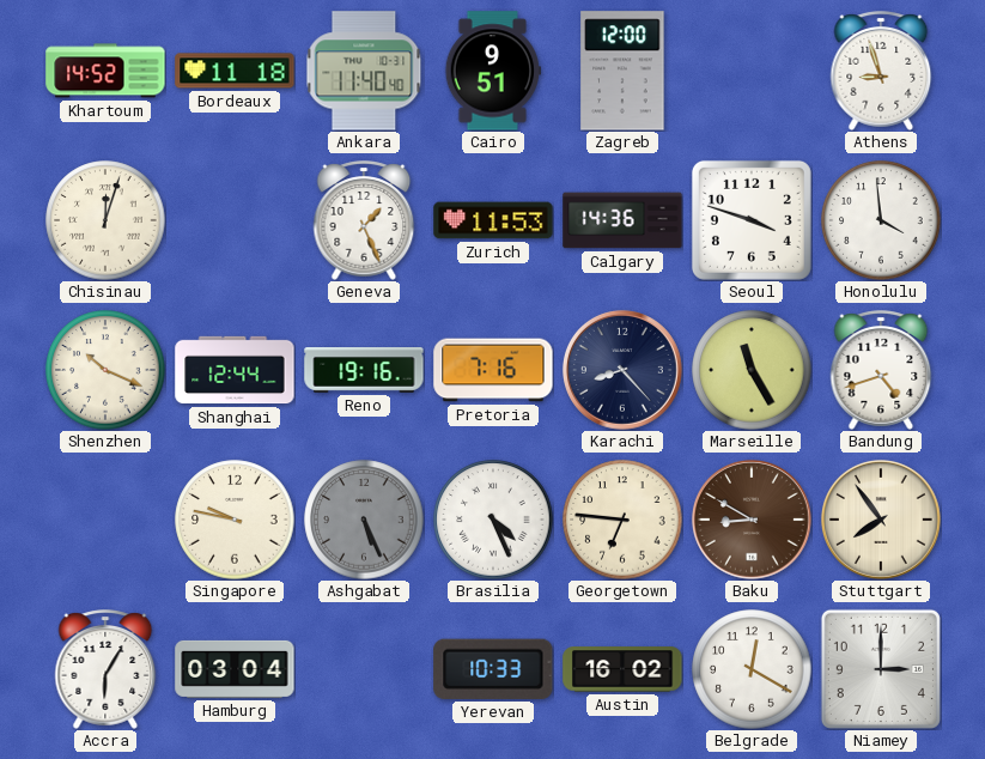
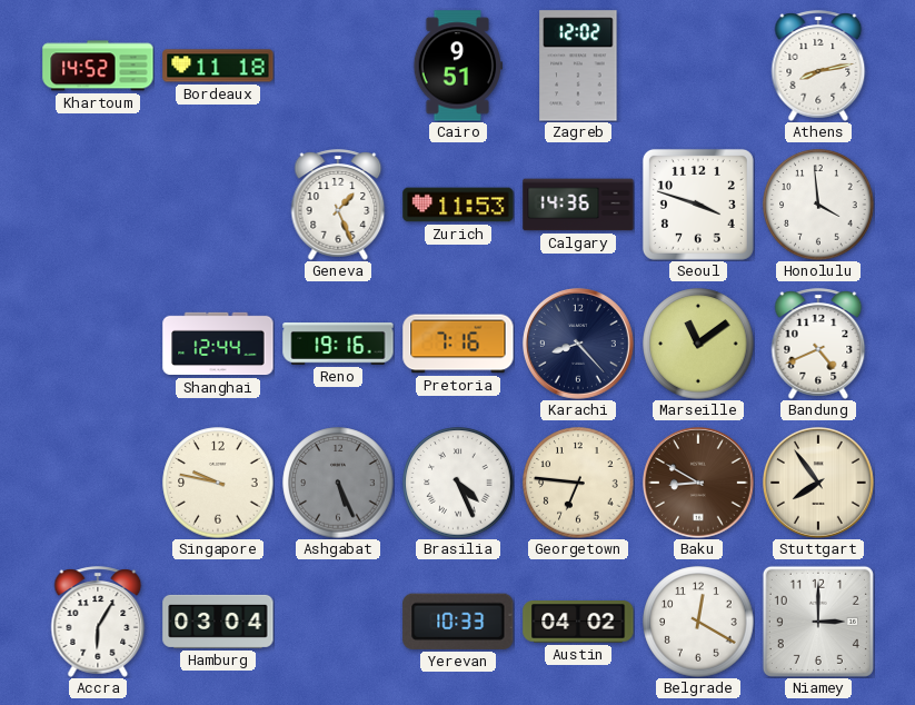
Ankara: 11:40 -> none (364, 71)
Zagreb: 12:00 -> 12:02 (578, 66)
Athens: 8:57 -> 8:13 (818, 66)
Chisinau: 12:03 -> none (105, 220)
Shenzhen: 10:19 -> none (105, 370)
Marseille: 11:25 -> 11:09 (698, 344)
Bandung: 4:42 -> 4:41 (818, 344)
Austin: 16:02 -> 04:02 (578, 622)
